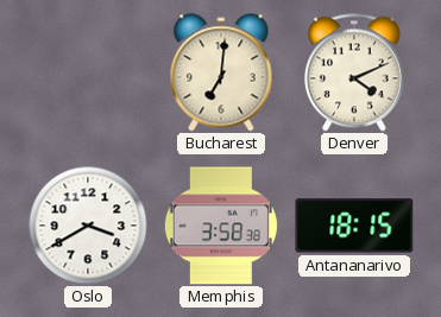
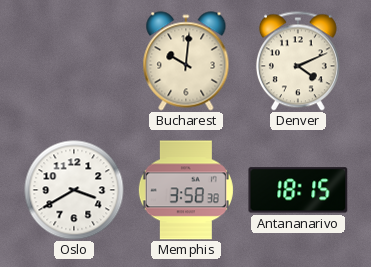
Bucharest: 7:01 -> 10:01 (186, 61)
